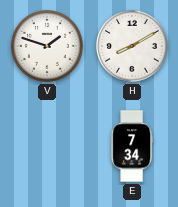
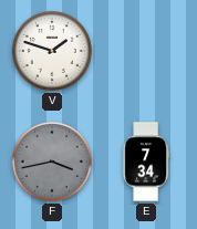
H: 8:10 -> none (132, 46)
F: none -> 3:43 (52, 162)
